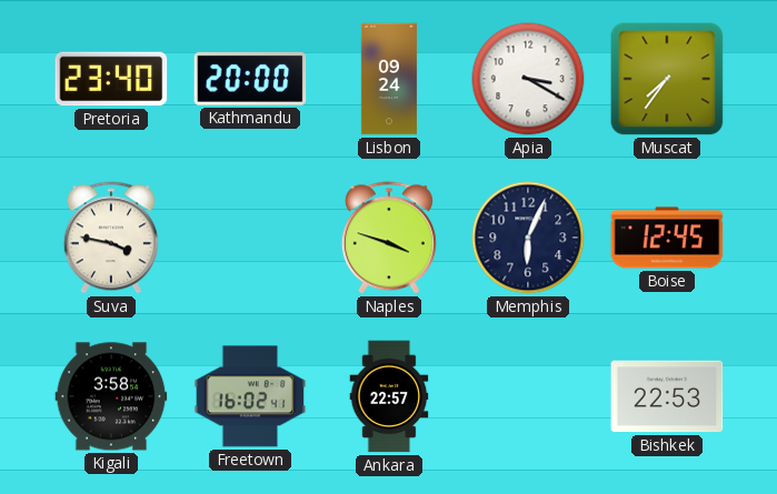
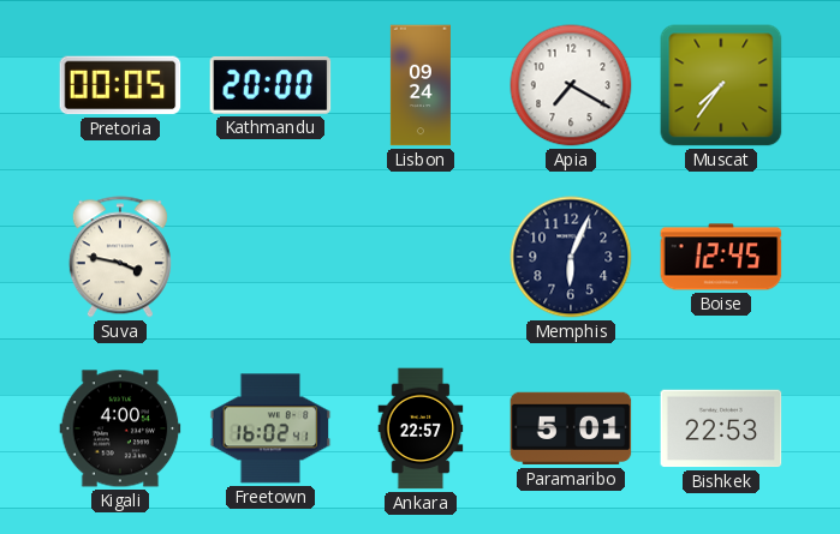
Pretoria: 23:40 -> 00:05 (120, 85)
Apia: 3:20 -> 7:20 (571, 85)
Naples: 3:48 -> none (389, 238)
Kigali: 3:58 -> 4:00 (120, 428)
Paramaribo: none -> 5:01 (571, 428)
